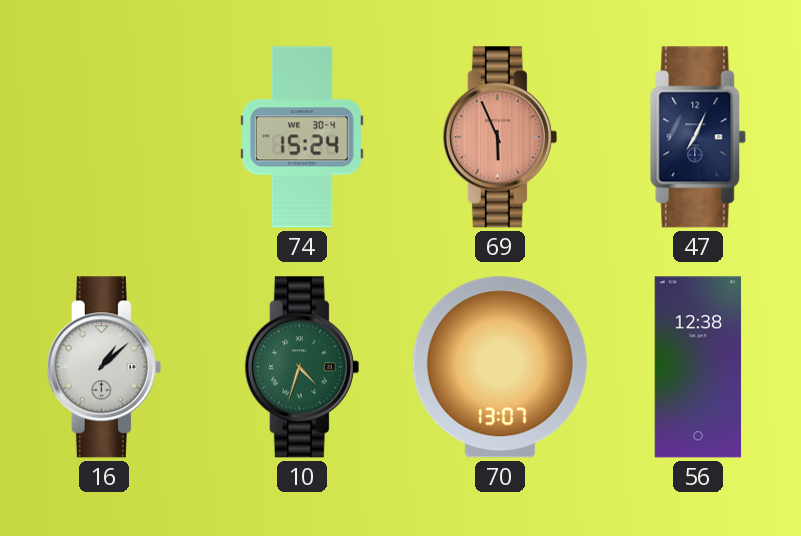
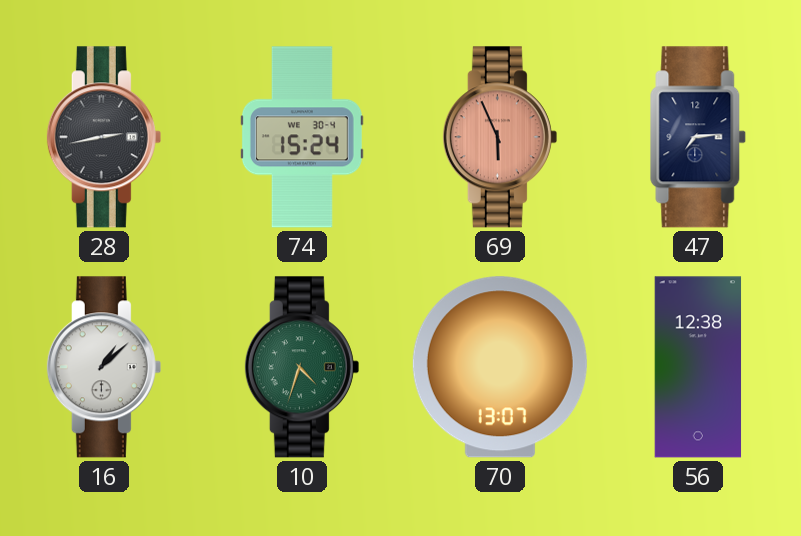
28: none -> 2:43 (104, 137)
47: 7:04 -> 7:14 (698, 137)
